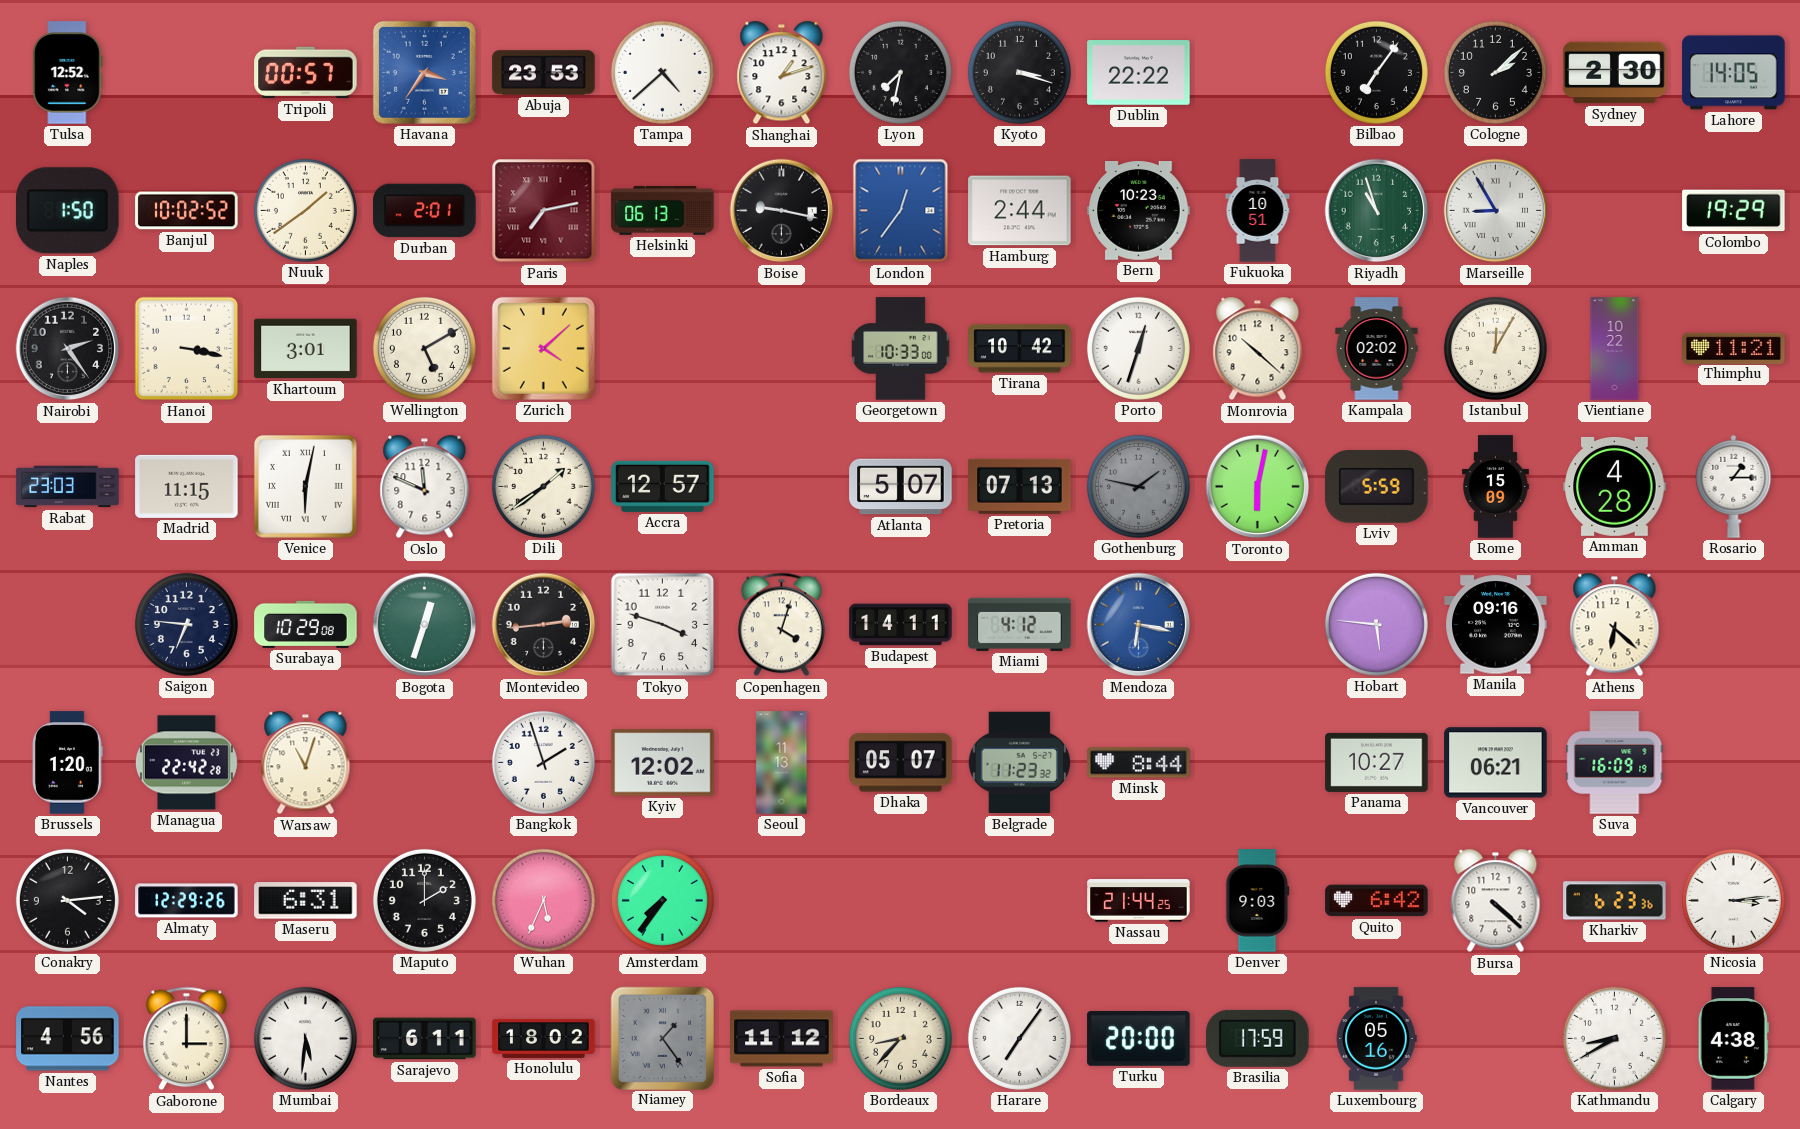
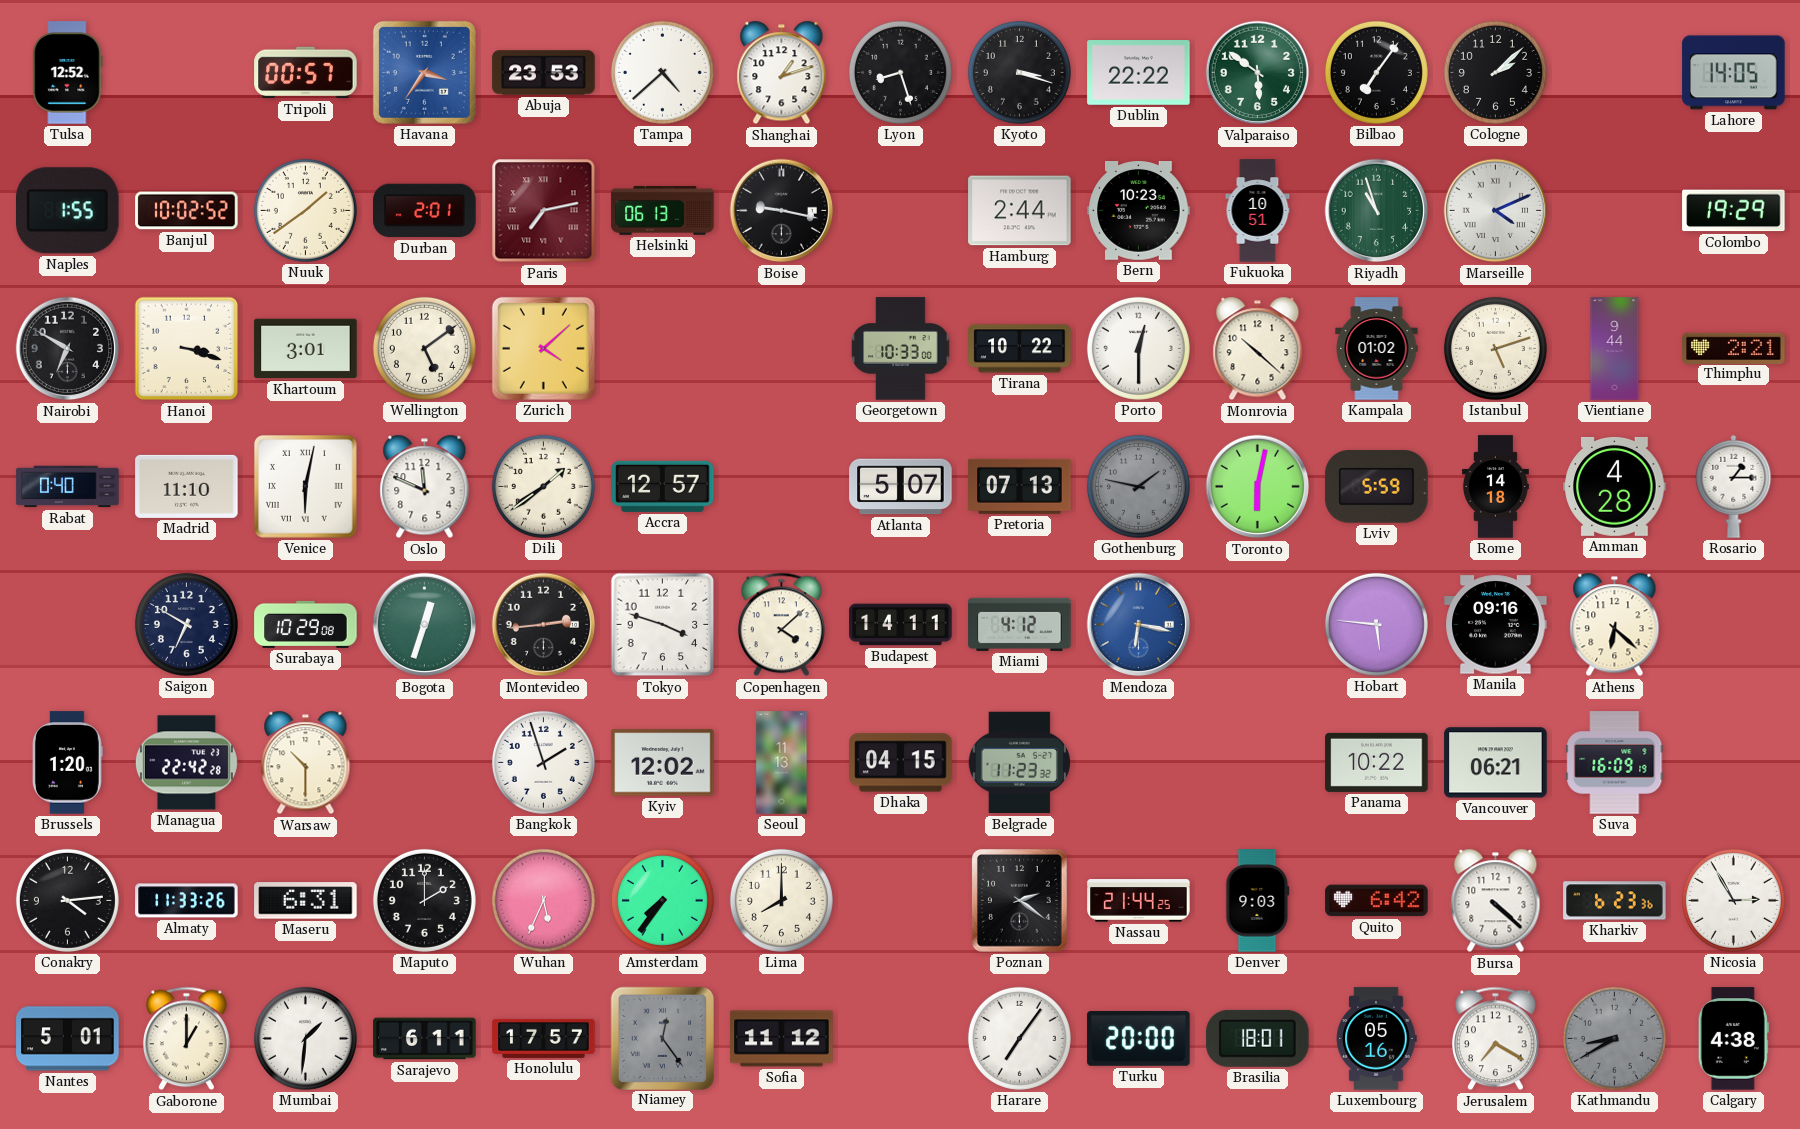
Lyon: 7:32 -> 8:27 (900, 72)
Valparaiso: none -> 5:51 (1258, 73)
Sydney: 2:30 -> none (1615, 73)
Naples: 1:50 -> 1:55 (68, 211)
London: 12:36 -> none (901, 211)
Marseille: 8:55 -> 4:11 (1496, 211)
Nairobi: 2:24 -> 6:50 (68, 349)
Hanoi: 3:17 -> 3:18 (187, 349)
Wellington: 5:10 -> 5:09 (424, 348)
Tirana: 10:42 -> 10:22 (1020, 349)
Porto: 12:33 -> 12:30 (1138, 348)
Kampala: 02:02 -> 01:02 (1377, 349)
Istanbul: 12:05 -> 5:12 (1495, 348)
Vientiane: 10:22 -> 9:44 (1615, 349)
Thimphu: 11:21 -> 2:21 (1734, 348)
Rabat: 23:03 -> 0:40 (68, 487)
Madrid: 11:15 -> 11:10 (187, 486)
Rome: 15:09 -> 14:18 (1495, 487)
Saigon: 6:46 -> 6:50 (186, 624)
Copenhagen: 4:03 -> 4:08 (782, 625)
Warsaw: 11:03 -> 10:30 (306, 763)
Dhaka: 05:07 -> 04:15 (901, 763)
Minsk: 8:44 -> none (1139, 763)
Panama: 10:27 -> 10:22 (1377, 762)
Almaty: 12:29 -> 11:33 (187, 901)
Lima: none -> 8:00 (781, 900)
Poznan: none -> 2:21 (1019, 900)
Nicosia: 3:14 -> 2:55 (1733, 900)
Nantes: 4:56 -> 5:01 (68, 1039)
Gaborone: 3:00 -> 1:00 (187, 1039)
Mumbai: 5:31 -> 1:31 (305, 1038)
Honolulu: 18:02 -> 17:57 (544, 1038)
Niamey: 1:24 -> 12:24 (662, 1038)
Bordeaux: 8:37 -> none (900, 1038)
Brasilia: 17:59 -> 18:01 (1258, 1038)
Jerusalem: none -> 7:20 (1496, 1039)
Kathmandu dial: white -> grey (1614, 1038)
